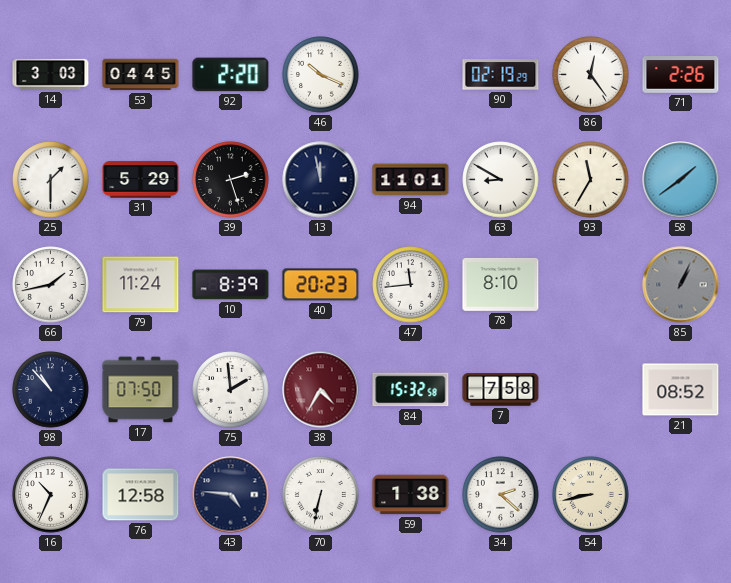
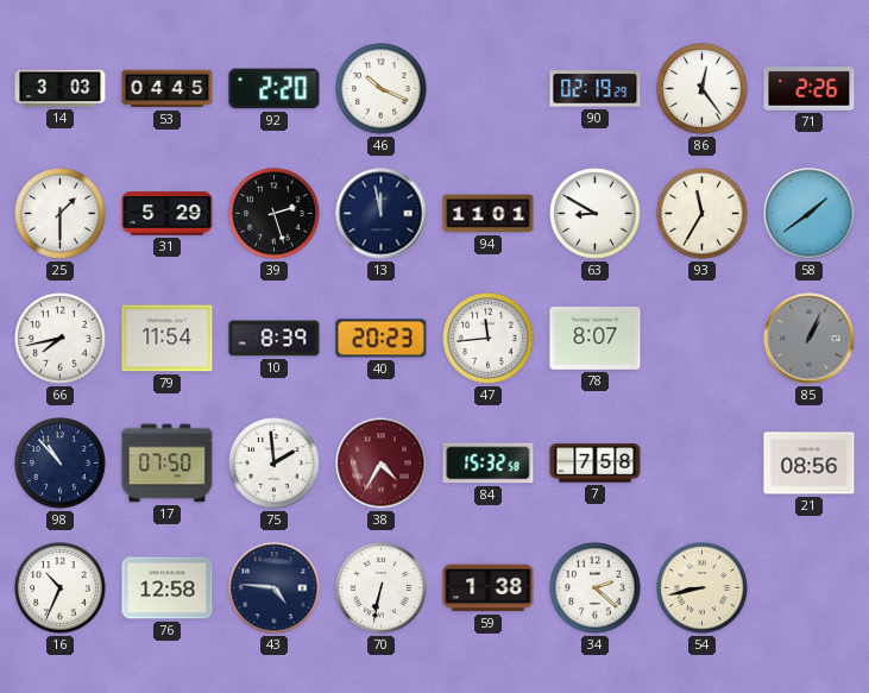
66: 1:43 -> 7:43 (61, 339)
79: 11:24 -> 11:54 (168, 339)
78: 8:10 -> 8:07 (596, 338)
21: 08:52 -> 08:56 (810, 464)
